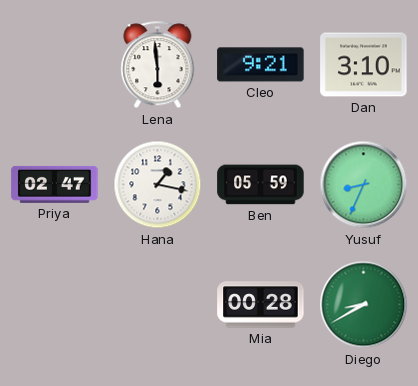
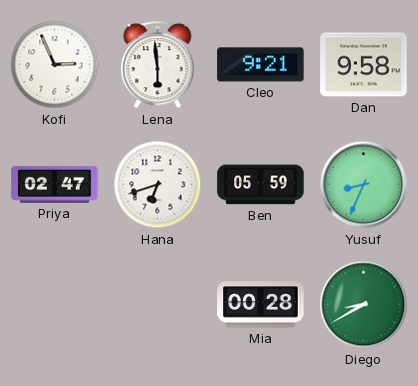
Kofi: none -> 2:56 (55, 65)
Dan: 3:10 -> 9:58 (364, 65)
Hana: 1:17 -> 6:42 (158, 185)
